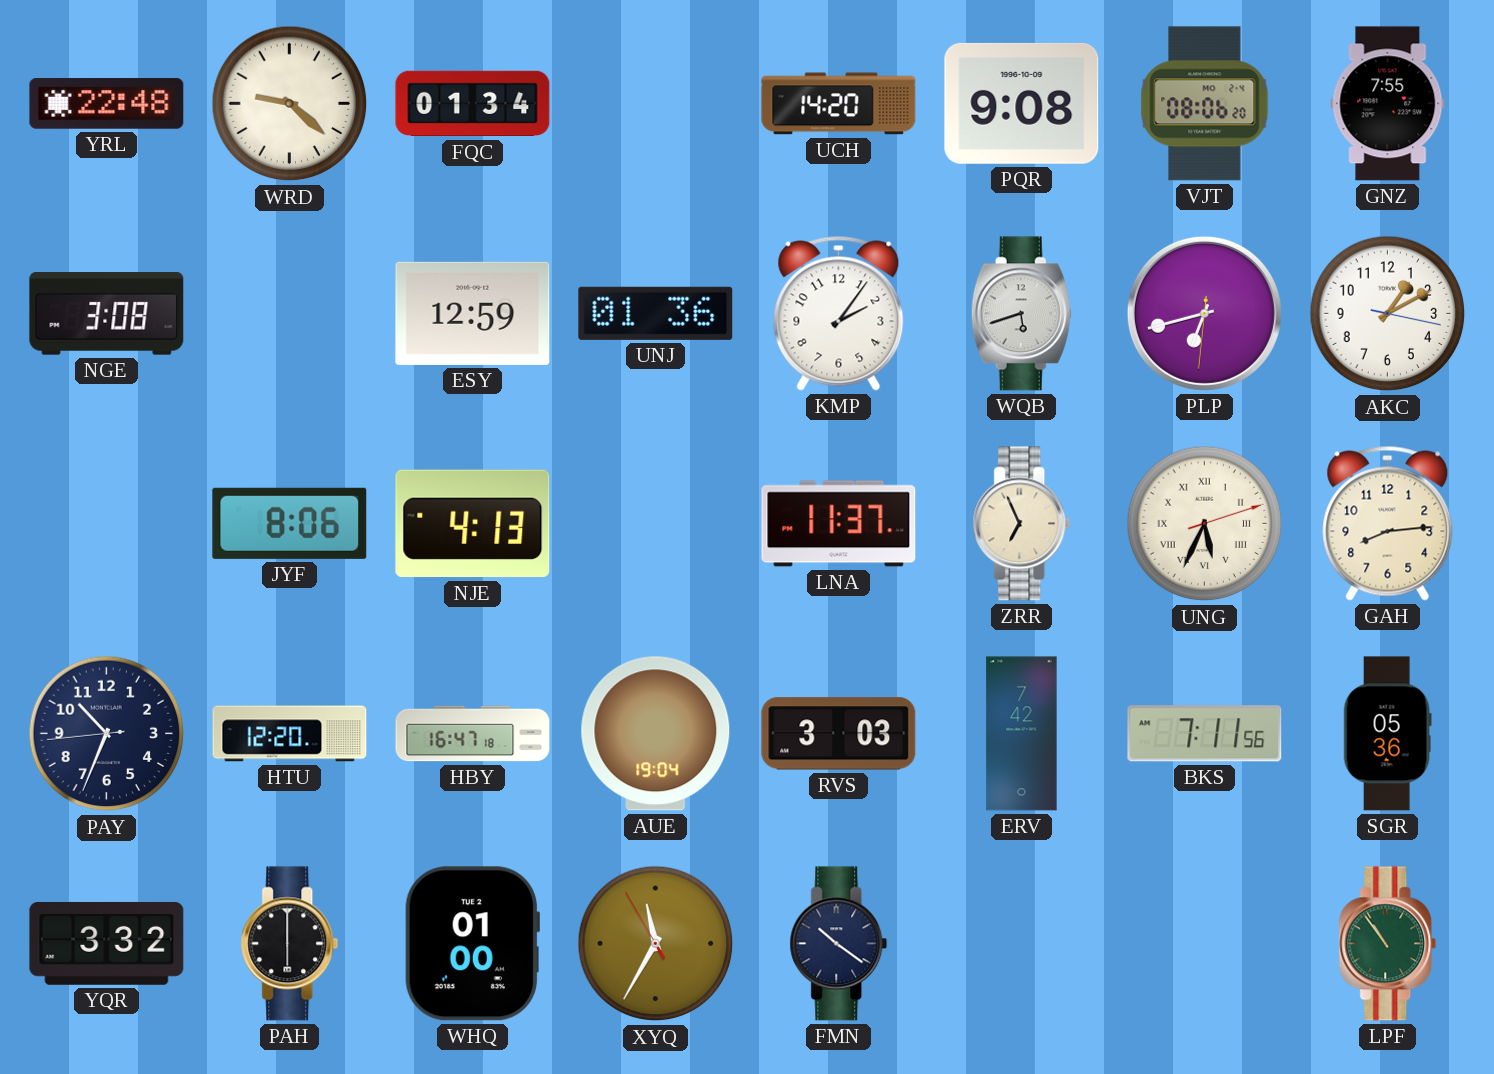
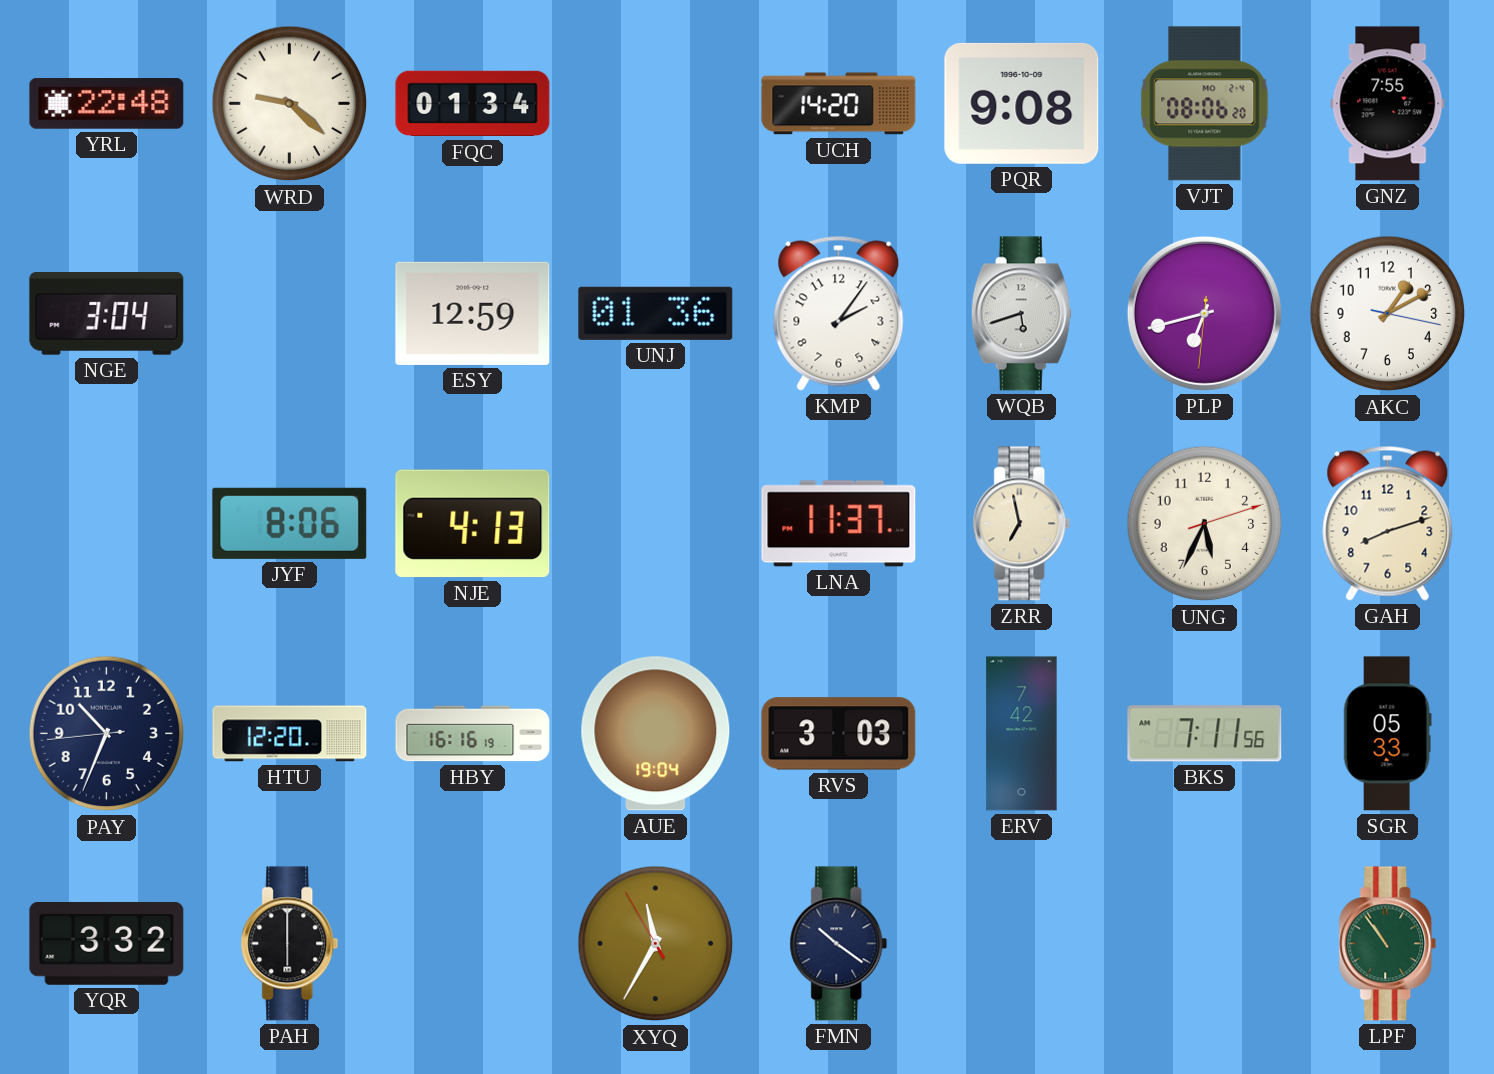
NGE: 3:08 -> 3:04 (107, 314)
ZRR: 6:56 -> 6:58 (1022, 524)
UNG numerals: Roman -> Arabic (1205, 524)
GAH: 8:14 -> 8:12 (1388, 523)
HBY: 16:47 -> 16:16 (473, 734)
SGR: 05:36 -> 05:33 (1387, 734)
WHQ: 01:00 -> none (473, 944)
